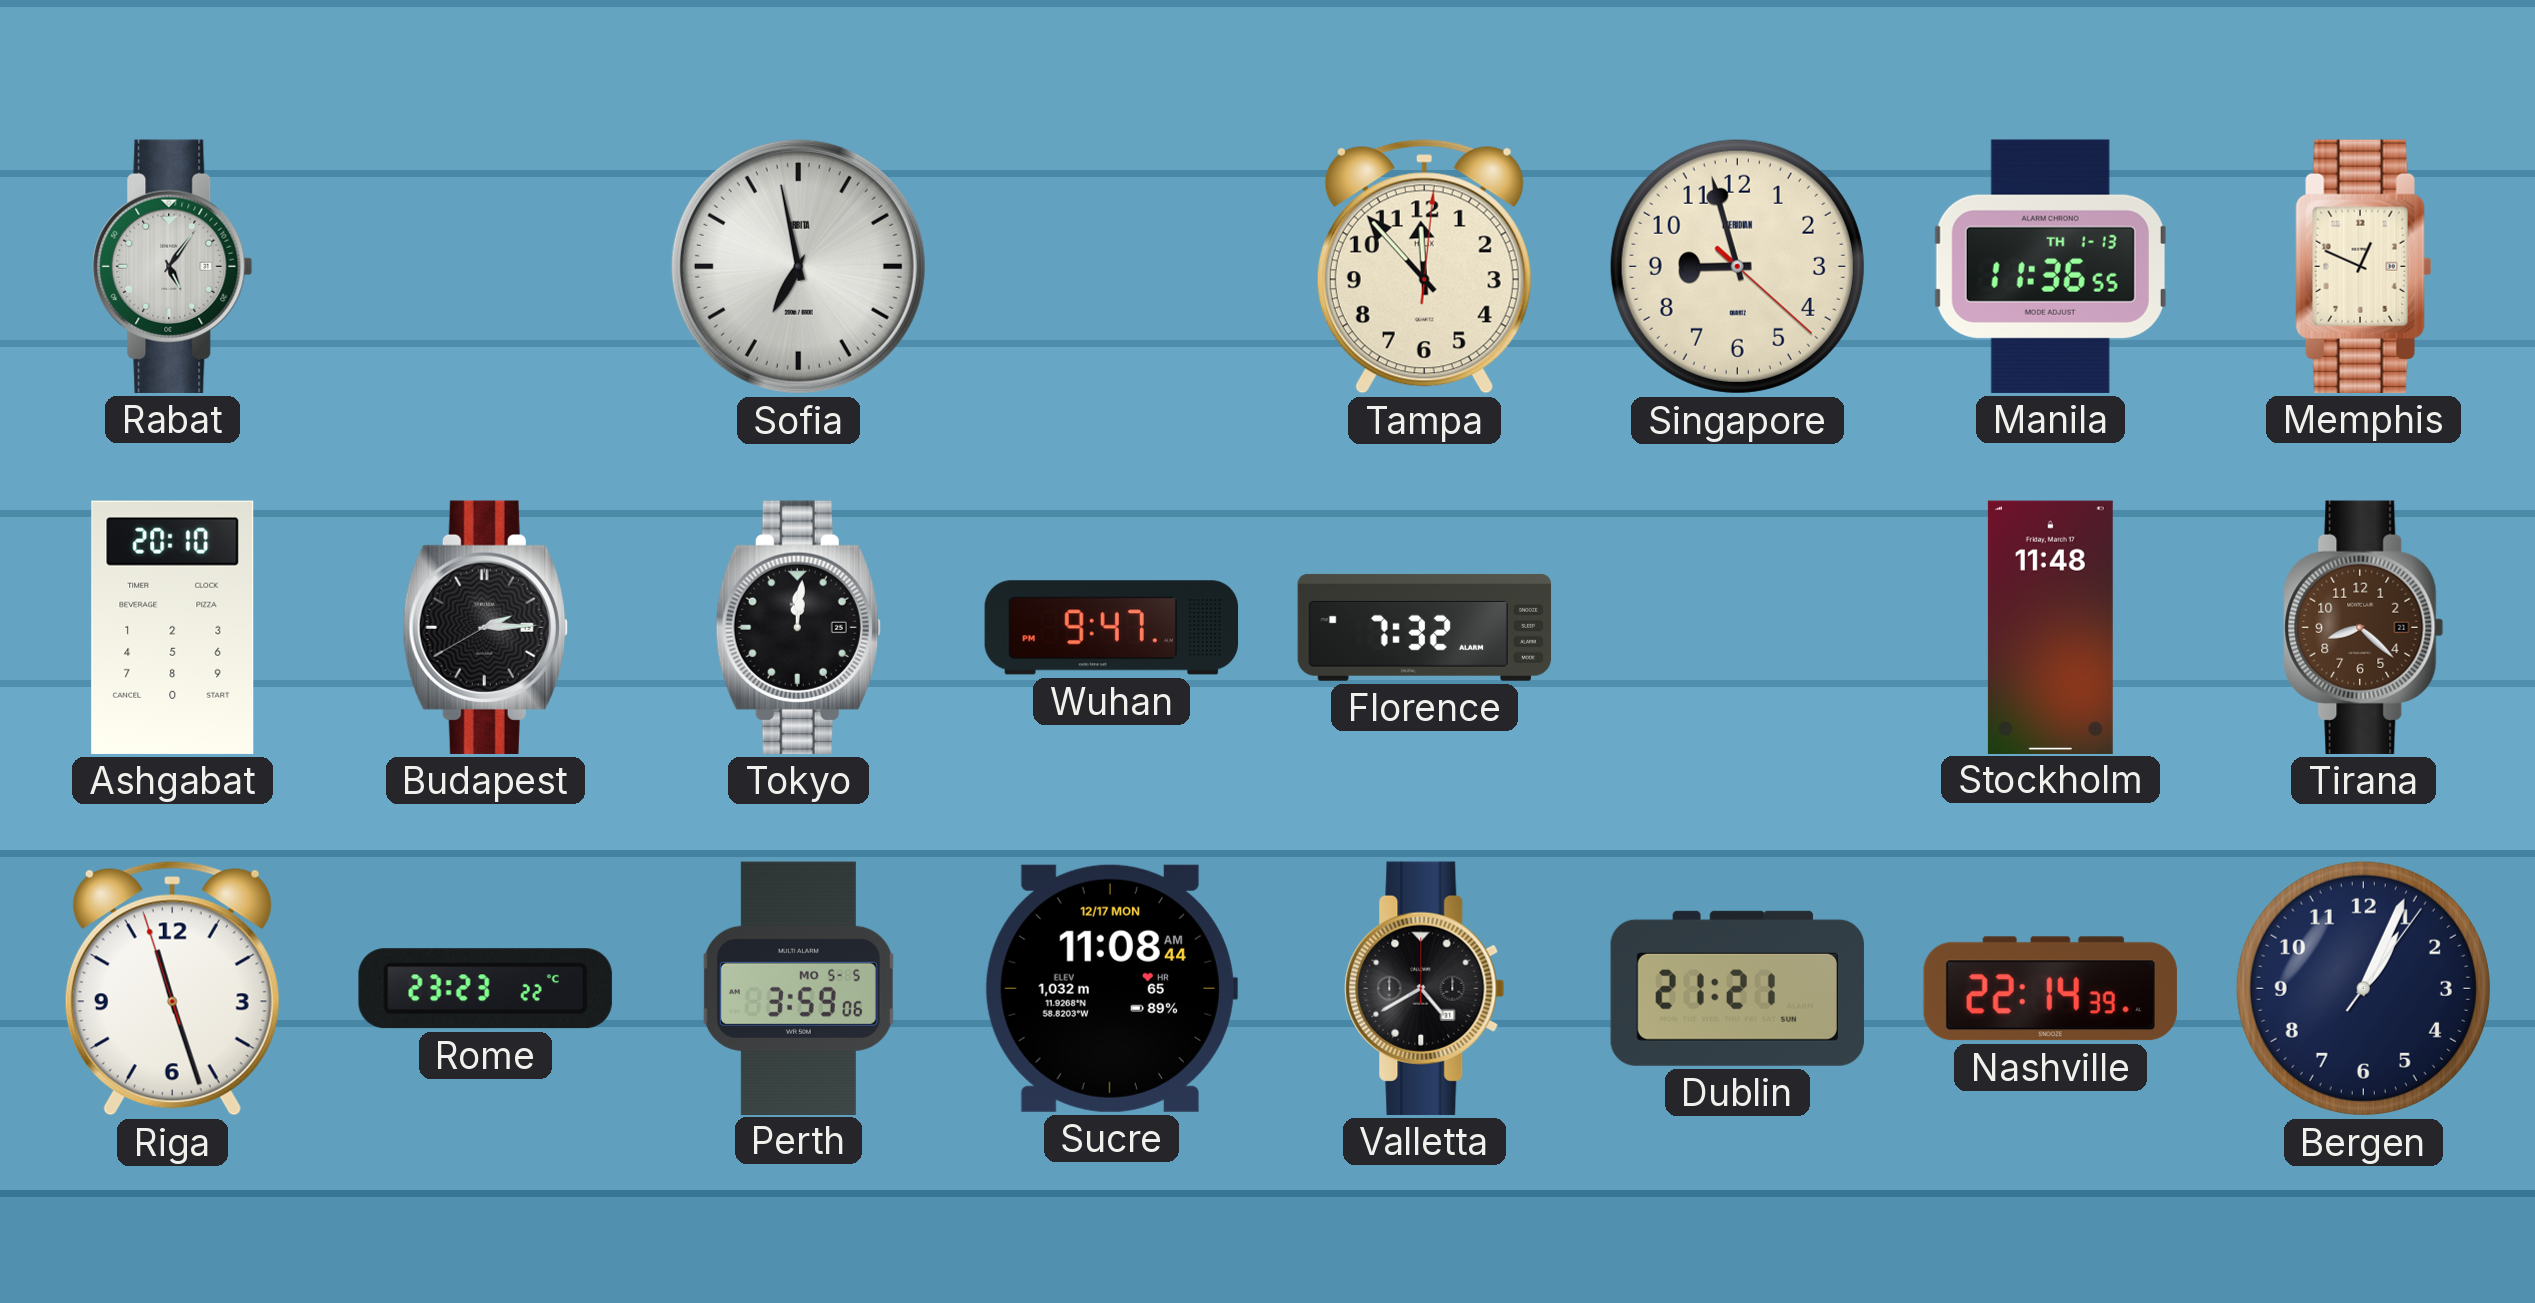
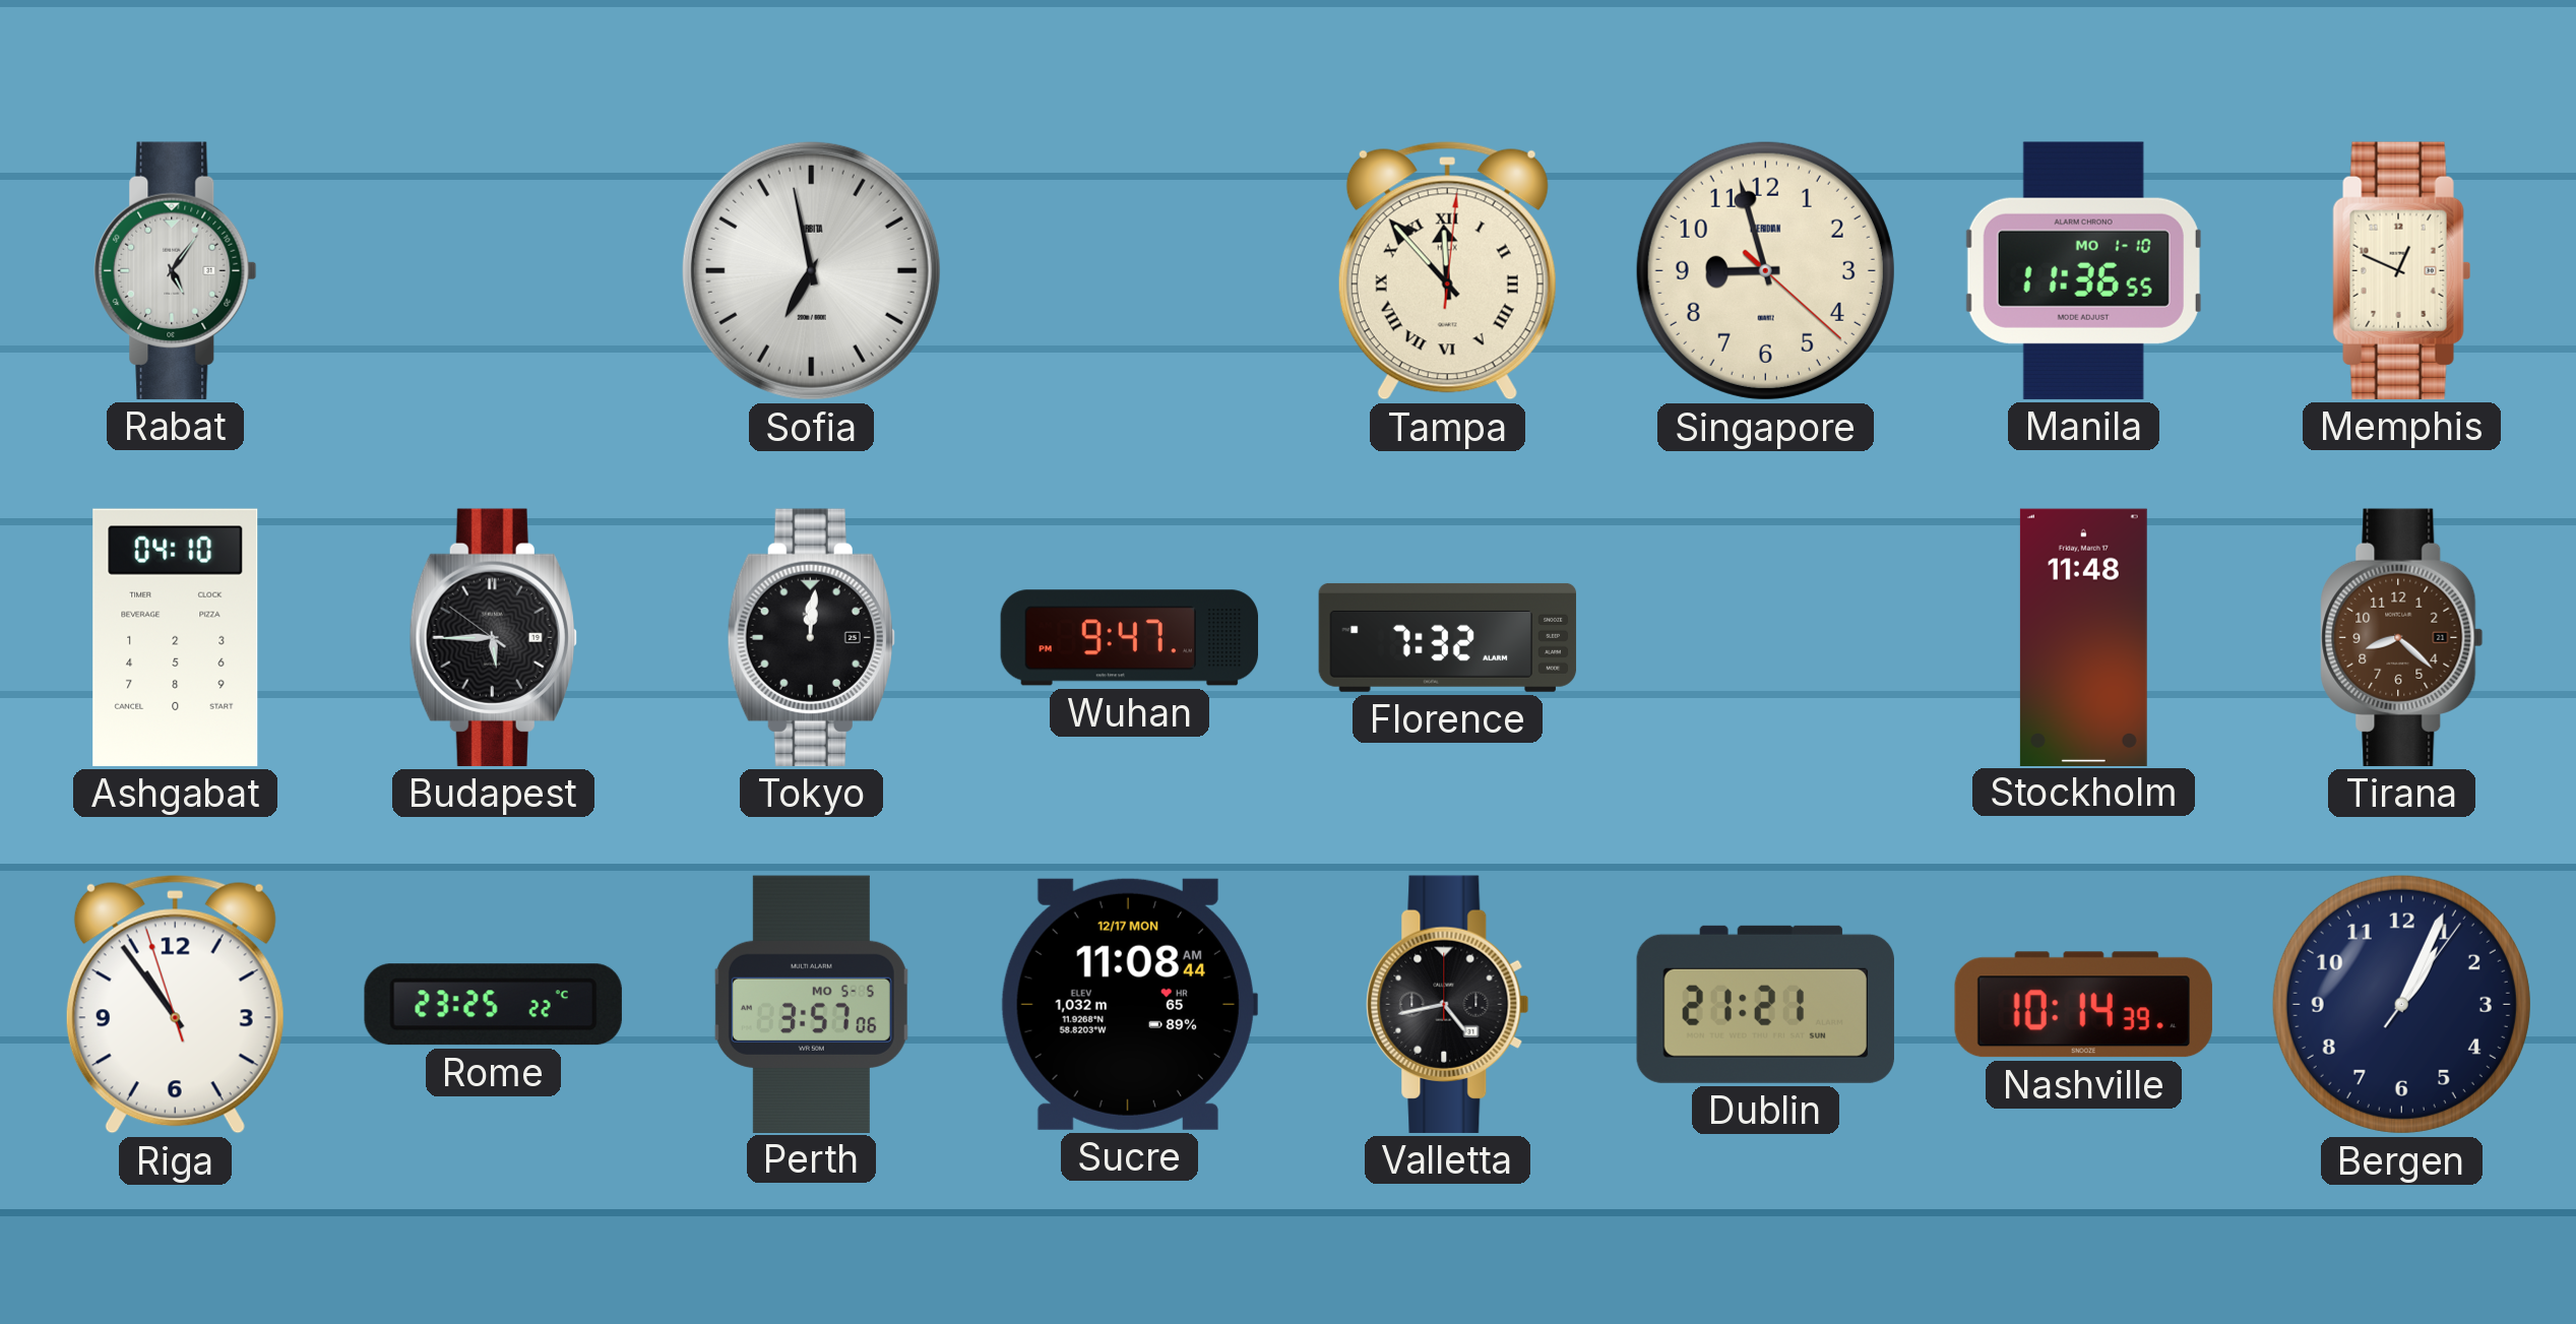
Tampa numerals: Arabic -> Roman (1447, 271)
Manila date: TH 1-13 -> MO 1-10 (2083, 270)
Ashgabat: 20:10 -> 04:10 (176, 637)
Budapest: 2:14 -> 5:44 (493, 637)
Riga: 11:26 -> 10:53 (175, 1005)
Rome: 23:23 -> 23:25 (493, 1005)
Perth: 3:59 -> 3:57 (811, 1004)
Valletta: 4:40 -> 4:43 (1448, 1004)
Nashville: 22:14 -> 10:14 (2083, 1005)
